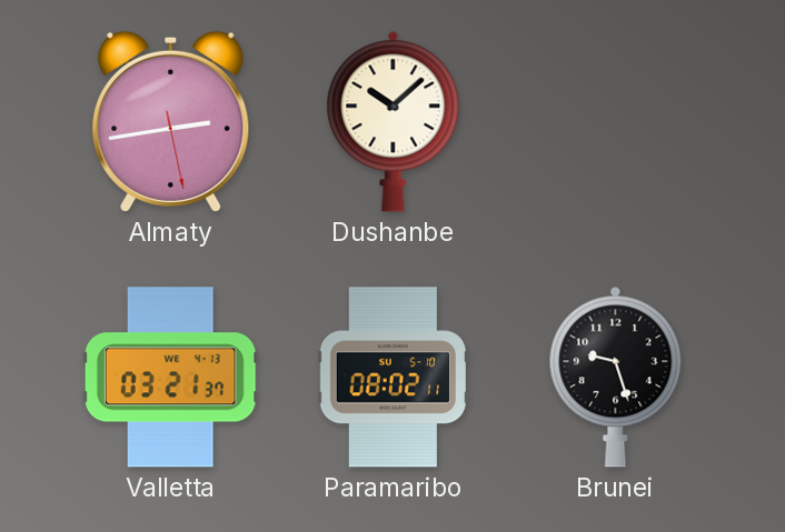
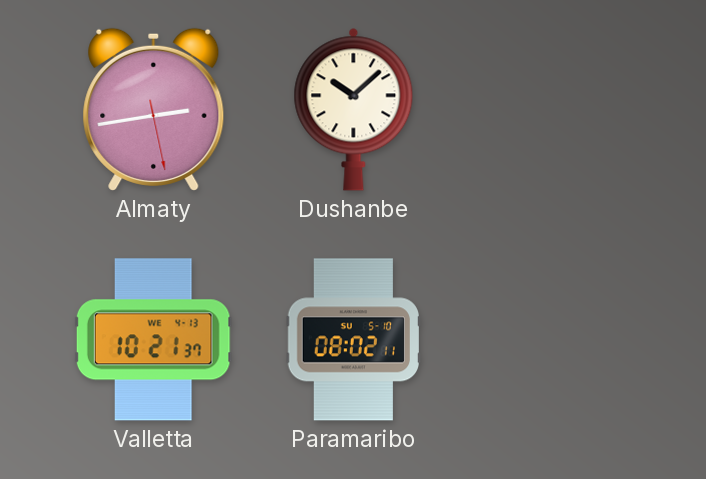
Valletta: 03:21 -> 10:21 (153, 340)
Brunei: 9:27 -> none (616, 377)
